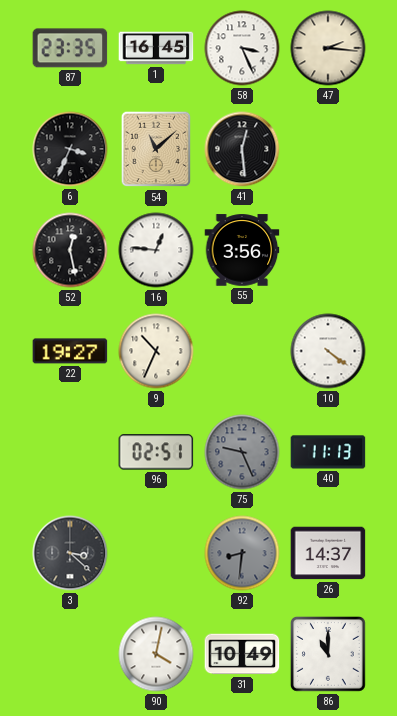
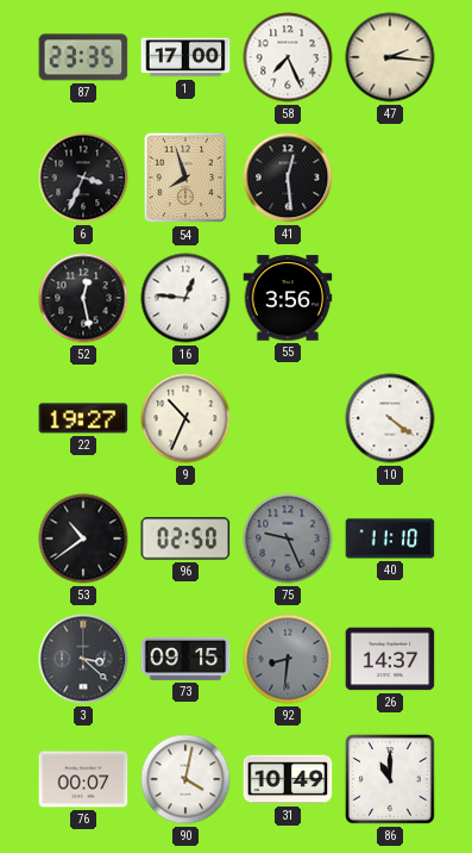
1: 16:45 -> 17:00 (185, 57)
58: 3:26 -> 7:26 (288, 57)
54: 11:08 -> 7:57 (185, 178)
53: none -> 10:39 (83, 538)
96: 02:51 -> 02:50 (185, 538)
40: 11:13 -> 11:10 (390, 538)
73: none -> 09:15 (185, 659)
76: none -> 00:07 (83, 779)
